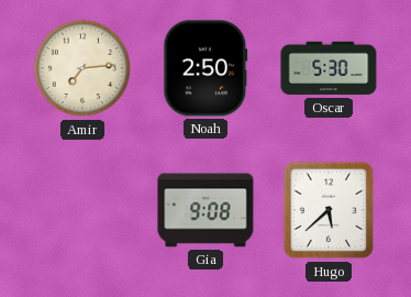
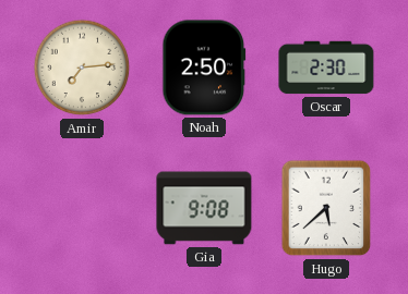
Oscar: 5:30 -> 2:30 (326, 68)
